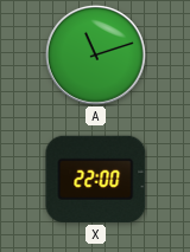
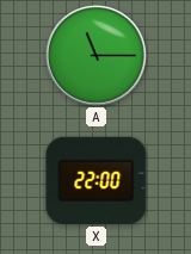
A: 11:12 -> 11:15 (95, 55)
